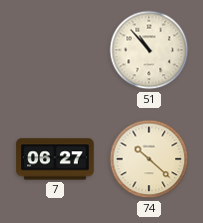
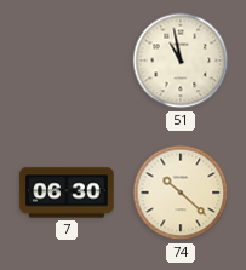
51: 10:53 -> 10:58 (181, 61)
7: 06:27 -> 06:30 (67, 193)
